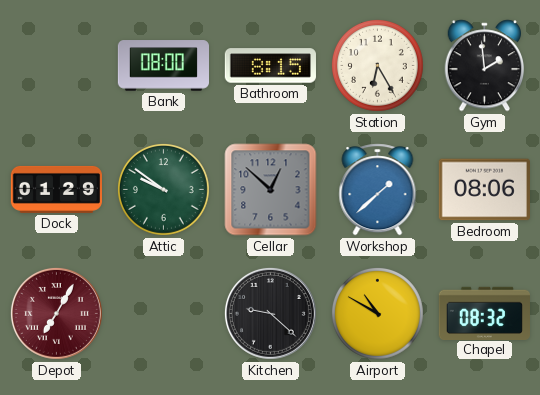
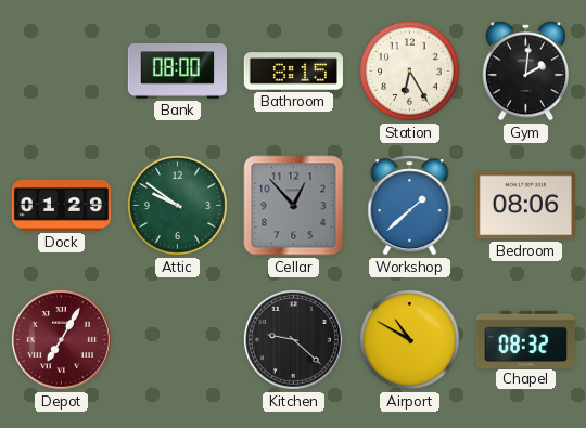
Gym: 1:59 -> 2:01 (525, 72)
Cellar: 12:52 -> 12:53 (294, 206)
